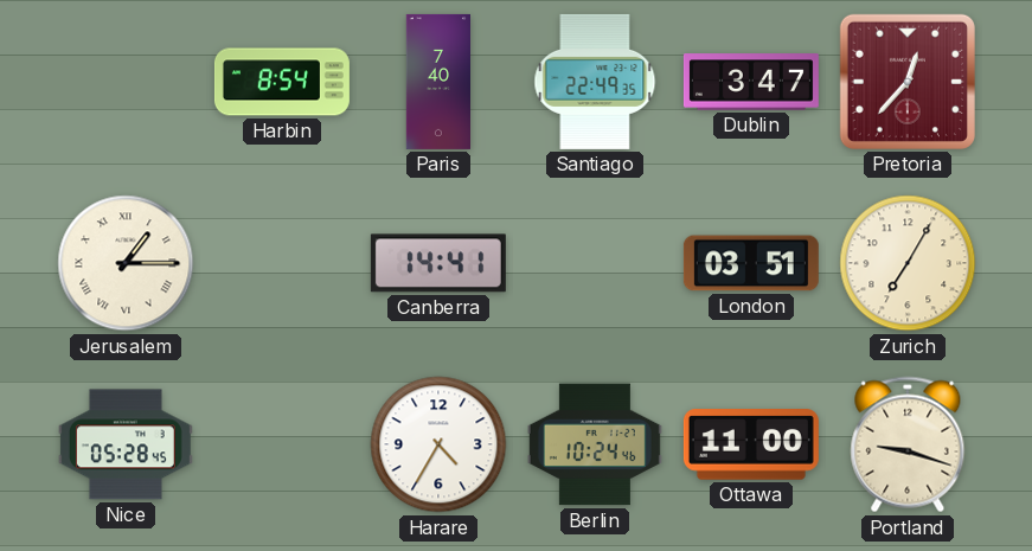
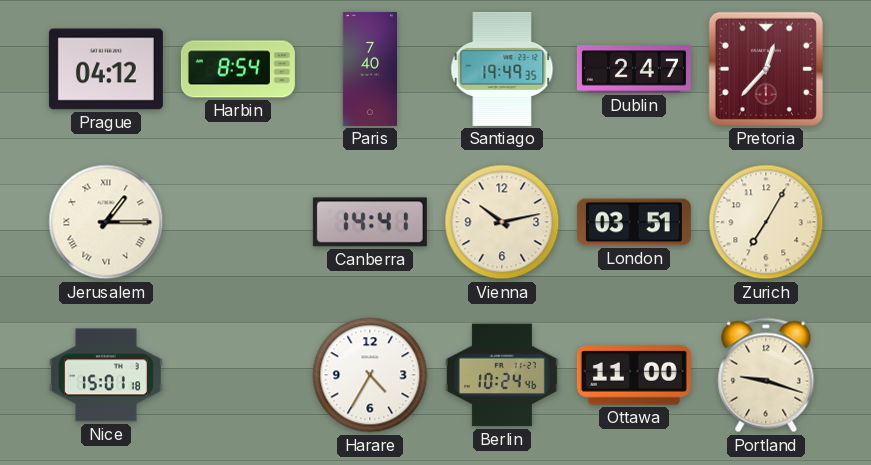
Prague: none -> 04:12 (106, 69)
Santiago: 22:49 -> 19:49 (502, 69)
Dublin: 3:47 -> 2:47 (634, 69)
Vienna: none -> 10:13 (502, 222)
Nice: 05:28 -> 15:01 (106, 375)
